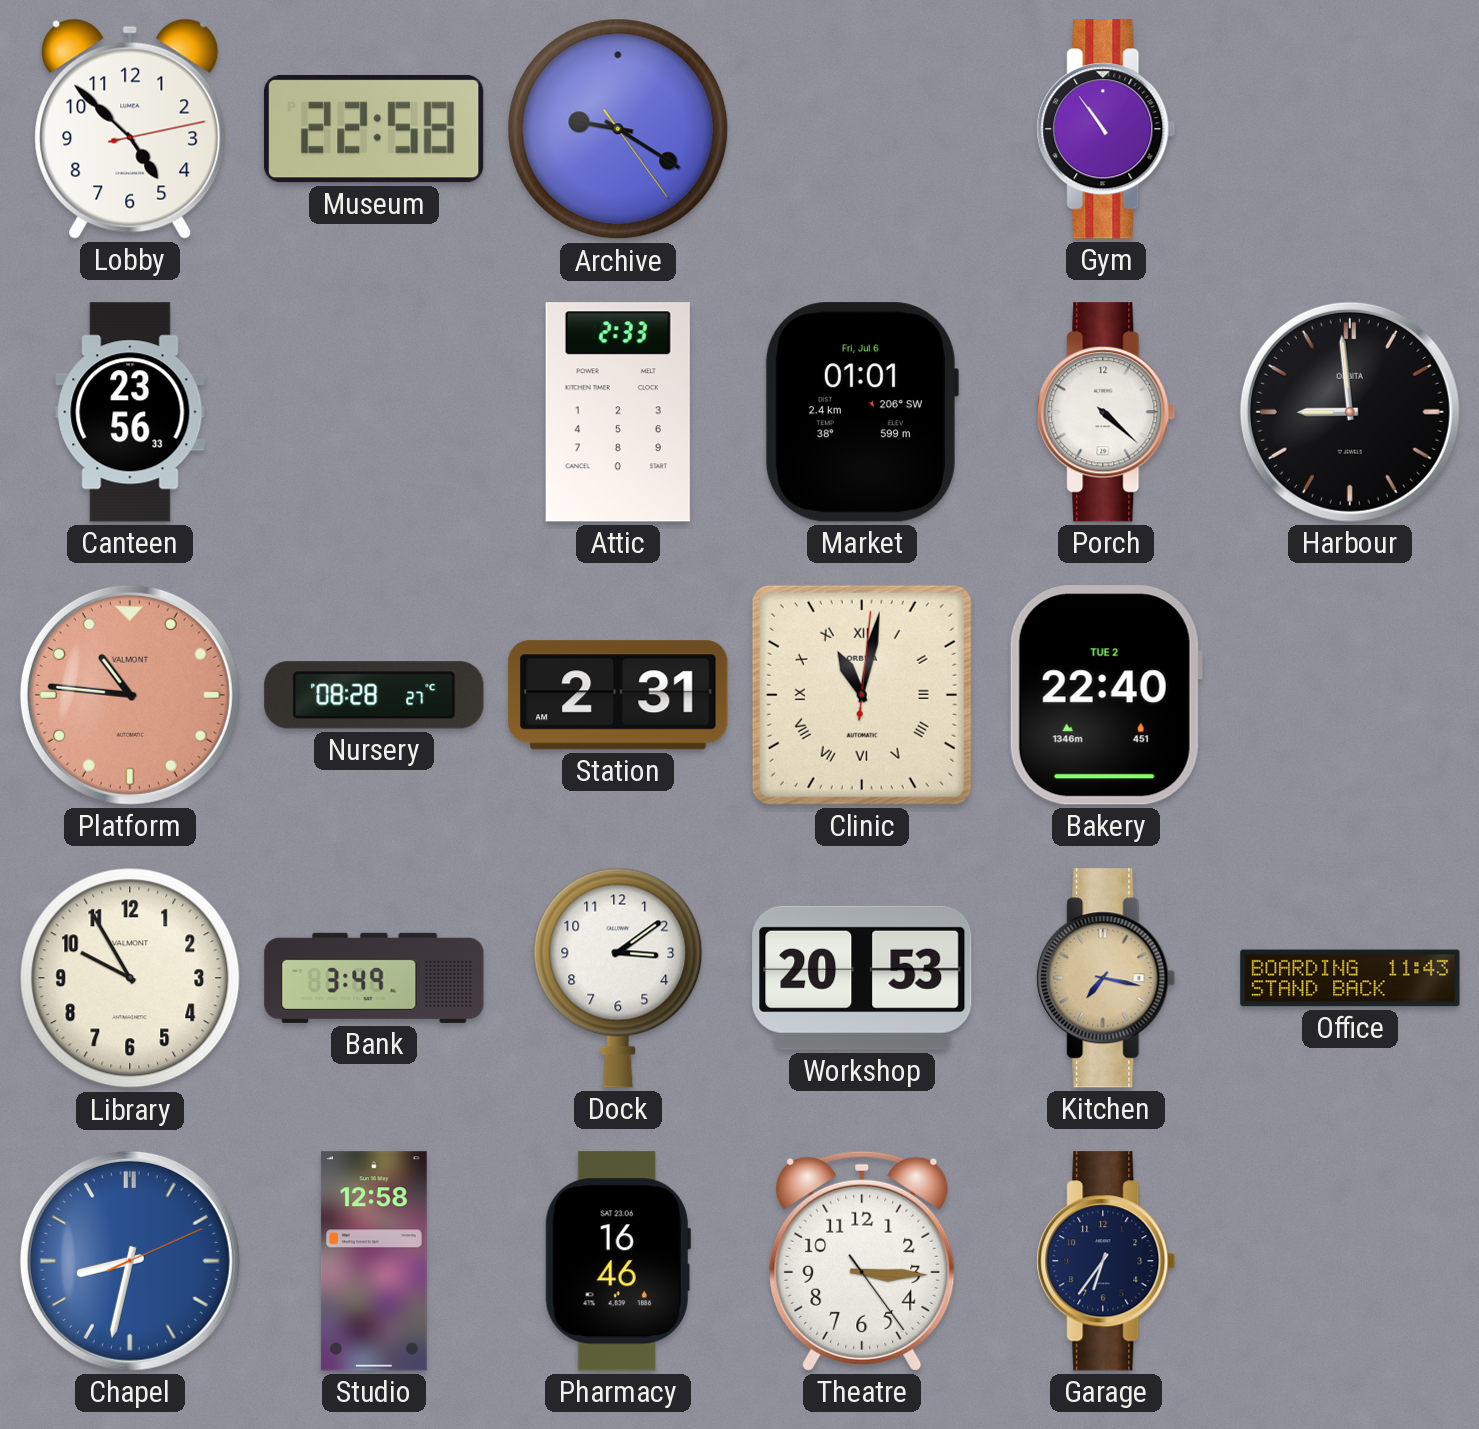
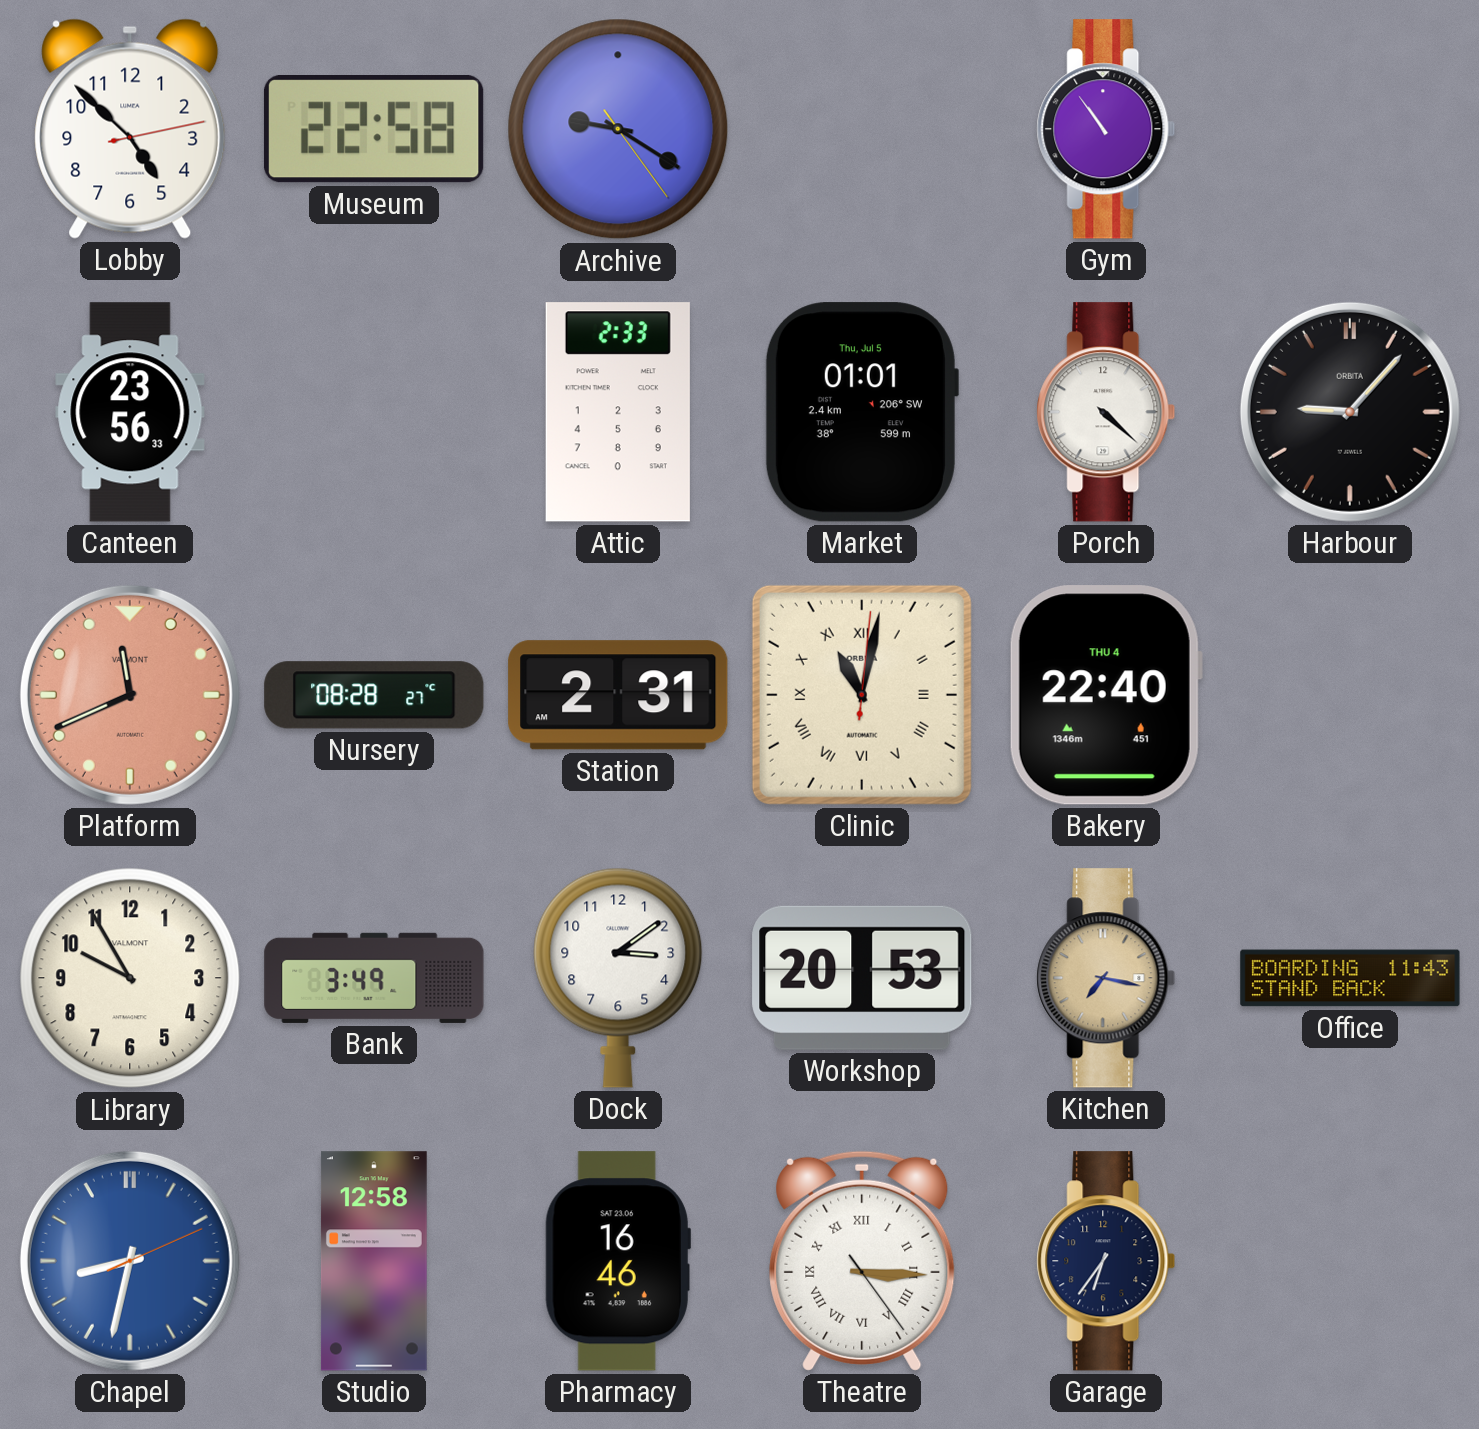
Market date: Fri, Jul 6 -> Thu, Jul 5 (861, 412)
Harbour: 8:59 -> 9:07 (1350, 412)
Platform: 10:46 -> 11:41 (130, 695)
Bakery date: TUE 2 -> THU 4 (1106, 695)
Theatre numerals: Arabic -> Roman (862, 1261)
